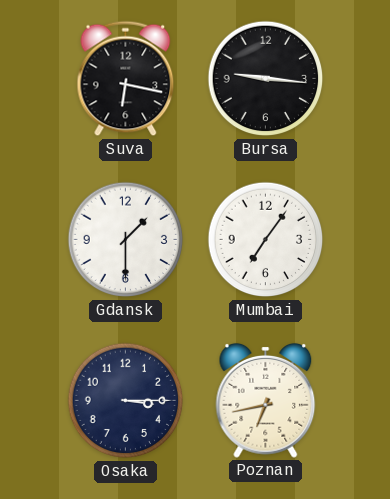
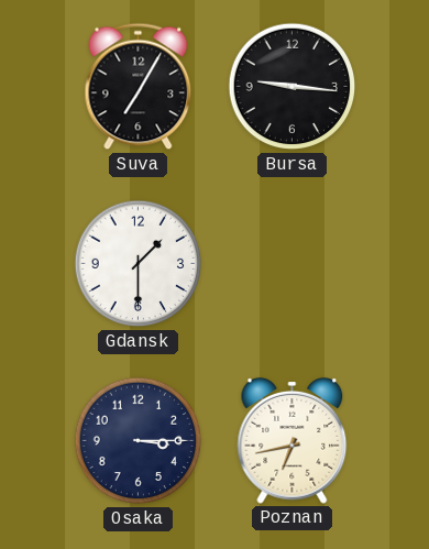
Suva: 6:17 -> 7:05 (139, 87)
Mumbai: 7:06 -> none (266, 240)
